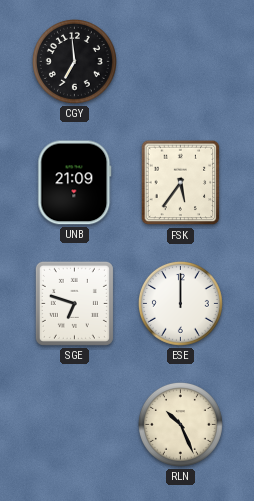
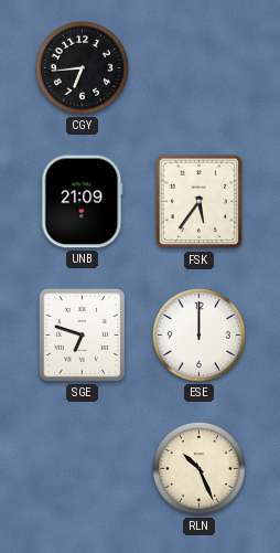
CGY: 6:59 -> 6:44 (82, 67)
